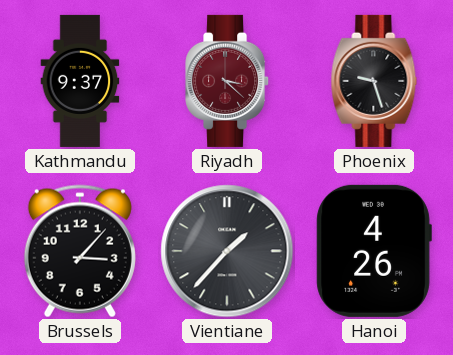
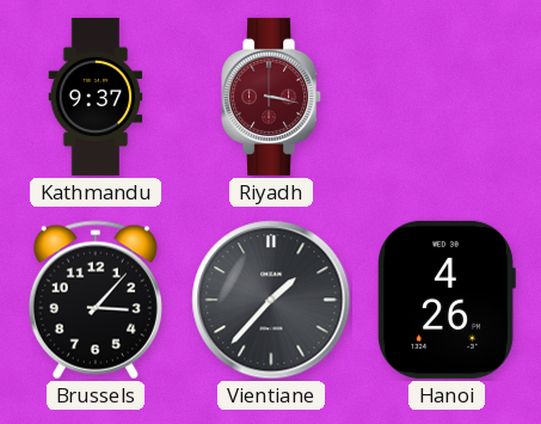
Riyadh: 3:22 -> 3:17 (272, 97)
Phoenix: 9:27 -> none (374, 81)
